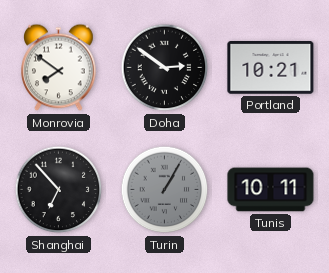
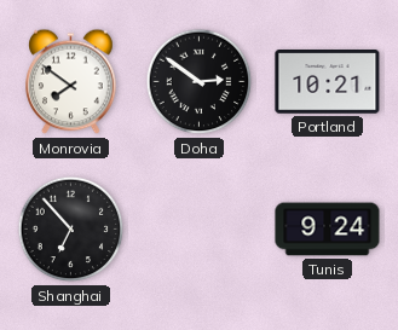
Turin: 1:05 -> none (165, 190)
Tunis: 10:11 -> 9:24 (328, 230)
